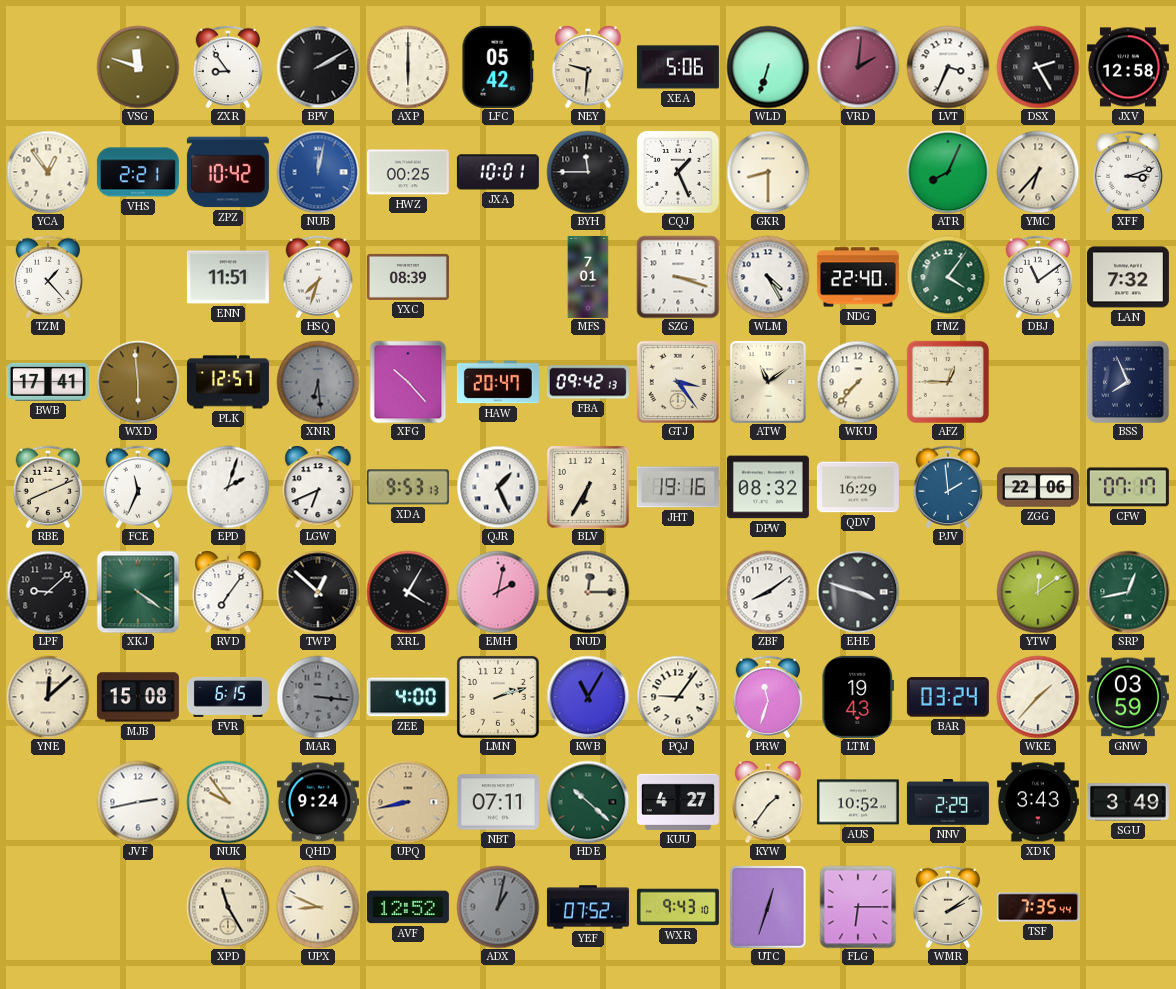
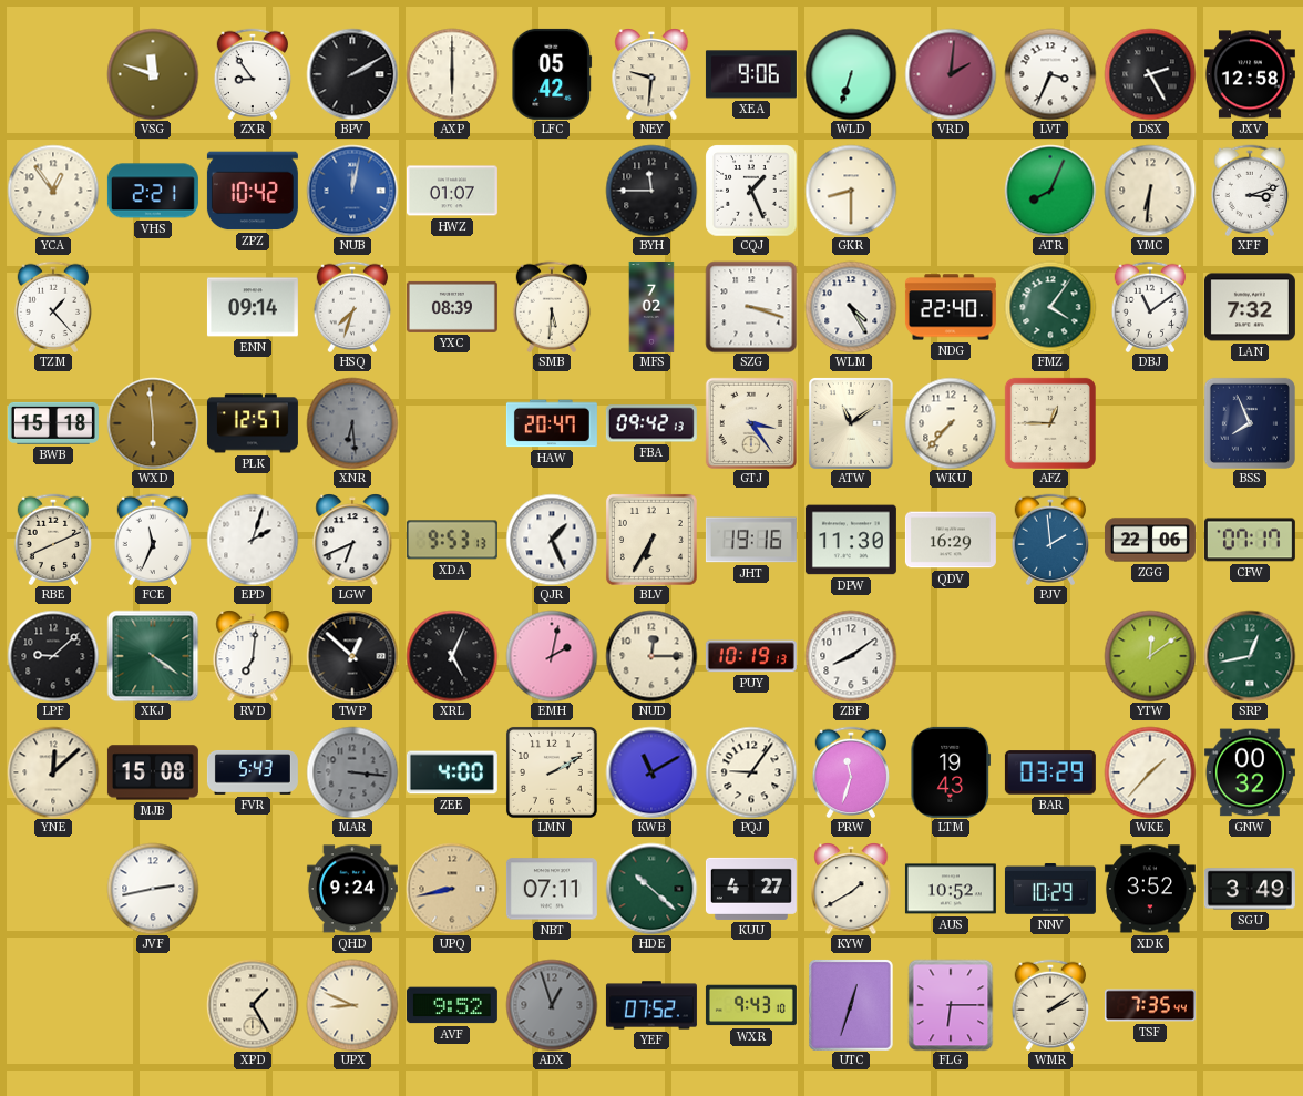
XEA: 5:06 -> 9:06 (751, 74)
HWZ: 00:25 -> 01:07 (452, 191)
JXA: 10:01 -> none (498, 172)
YMC: 6:37 -> 6:31 (1150, 191)
ENN: 11:51 -> 09:14 (253, 307)
SMB: none -> 5:31 (552, 306)
MFS: 7:01 -> 7:02 (651, 307)
BWB: 17:41 -> 15:18 (53, 423)
XFG: 10:23 -> none (408, 382)
DPW: 08:32 -> 11:30 (851, 540)
RVD: 7:06 -> 7:01 (253, 656)
XRL: 4:05 -> 5:04 (452, 656)
PUY: none -> 10:19 (751, 656)
EHE: 3:48 -> none (858, 592)
FVR: 6:15 -> 5:43 (253, 772)
LMN: 2:12 -> 2:10 (552, 772)
KWB: 11:05 -> 11:10 (651, 772)
BAR: 03:24 -> 03:29 (1050, 772)
GNW: 03:59 -> 00:32 (1250, 772)
NUK: 9:54 -> none (228, 802)
KYW: 1:36 -> 1:40 (851, 889)
NNV: 2:29 -> 10:29 (1050, 889)
XDK: 3:43 -> 3:52 (1150, 889)
XPD: 11:25 -> 1:25 (253, 1005)
AVF: 12:52 -> 9:52 (452, 1005)
ADX: 1:02 -> 12:57 (552, 1005)
